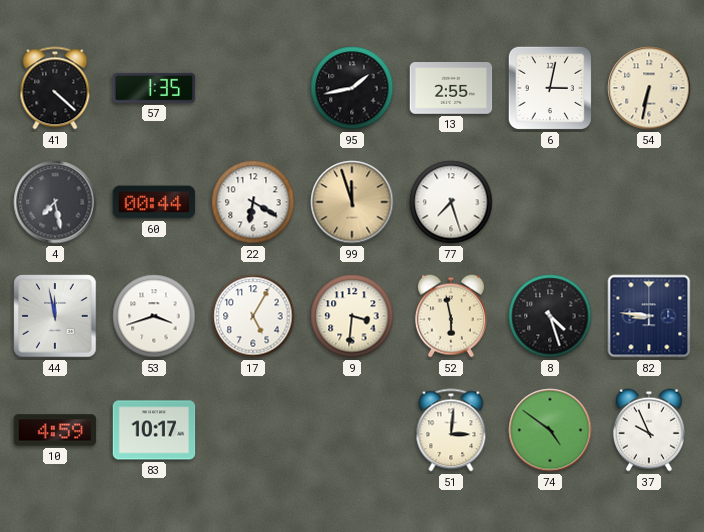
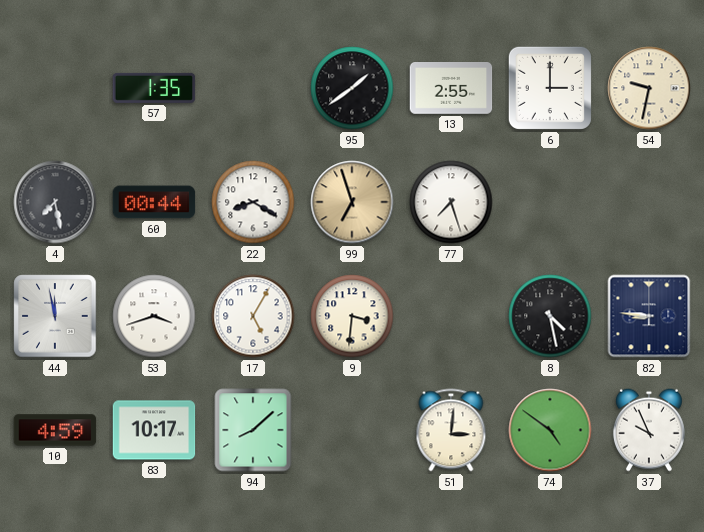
41: 4:22 -> none (55, 88)
95: 1:43 -> 1:39 (352, 88)
6: 3:02 -> 3:00 (550, 88)
54: 6:32 -> 9:32 (649, 88)
22: 6:20 -> 8:20 (253, 202)
99: 11:57 -> 6:57 (352, 202)
52: 5:58 -> none (451, 316)
8: 4:27 -> 4:28 (550, 316)
94: none -> 8:08 (253, 430)
